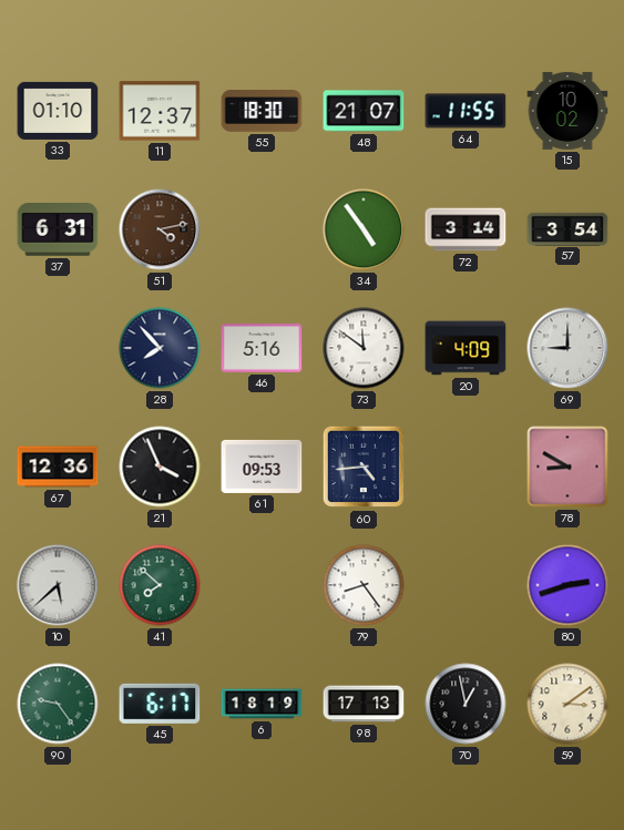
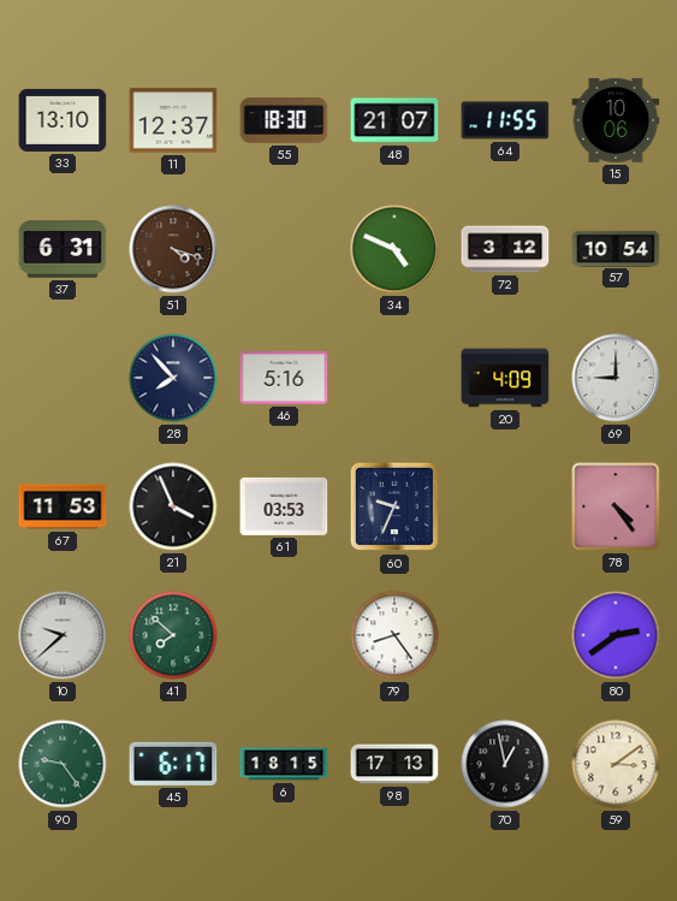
33: 01:10 -> 13:10 (63, 120)
15: 10:02 -> 10:06 (616, 120)
51: 4:13 -> 4:18 (173, 249)
34: 4:54 -> 4:49 (394, 249)
72: 3:14 -> 3:12 (505, 249)
57: 3:54 -> 10:54 (616, 248)
73: 11:51 -> none (364, 348)
67: 12:36 -> 11:53 (63, 506)
61: 09:53 -> 03:53 (284, 506)
60: 4:44 -> 9:34 (394, 506)
78: 8:50 -> 4:24 (616, 506)
10: 5:38 -> 9:38 (63, 635)
80: 2:42 -> 2:39 (616, 635)
6: 18:19 -> 18:15 (284, 764)
